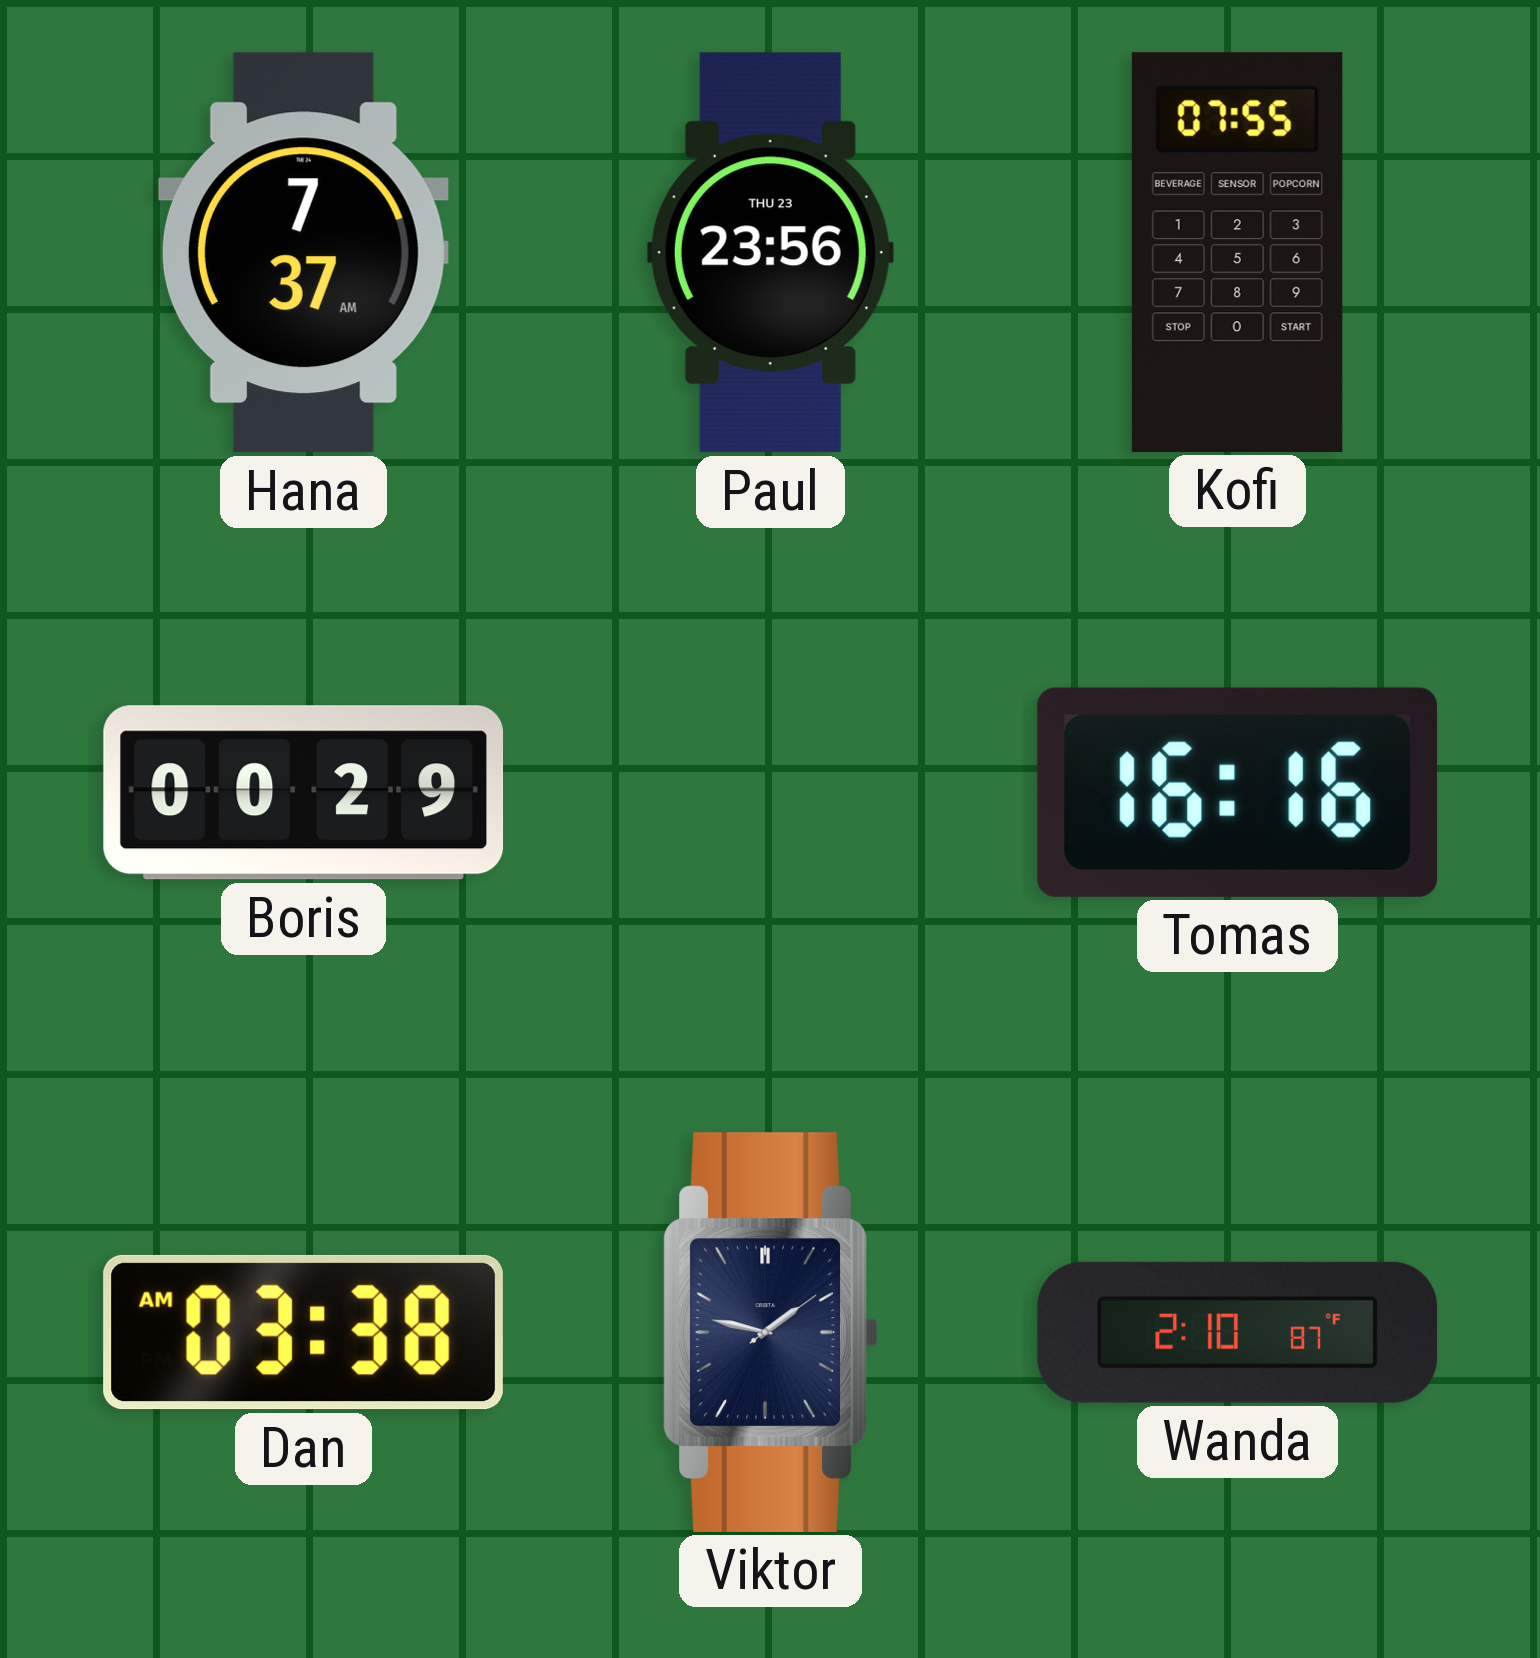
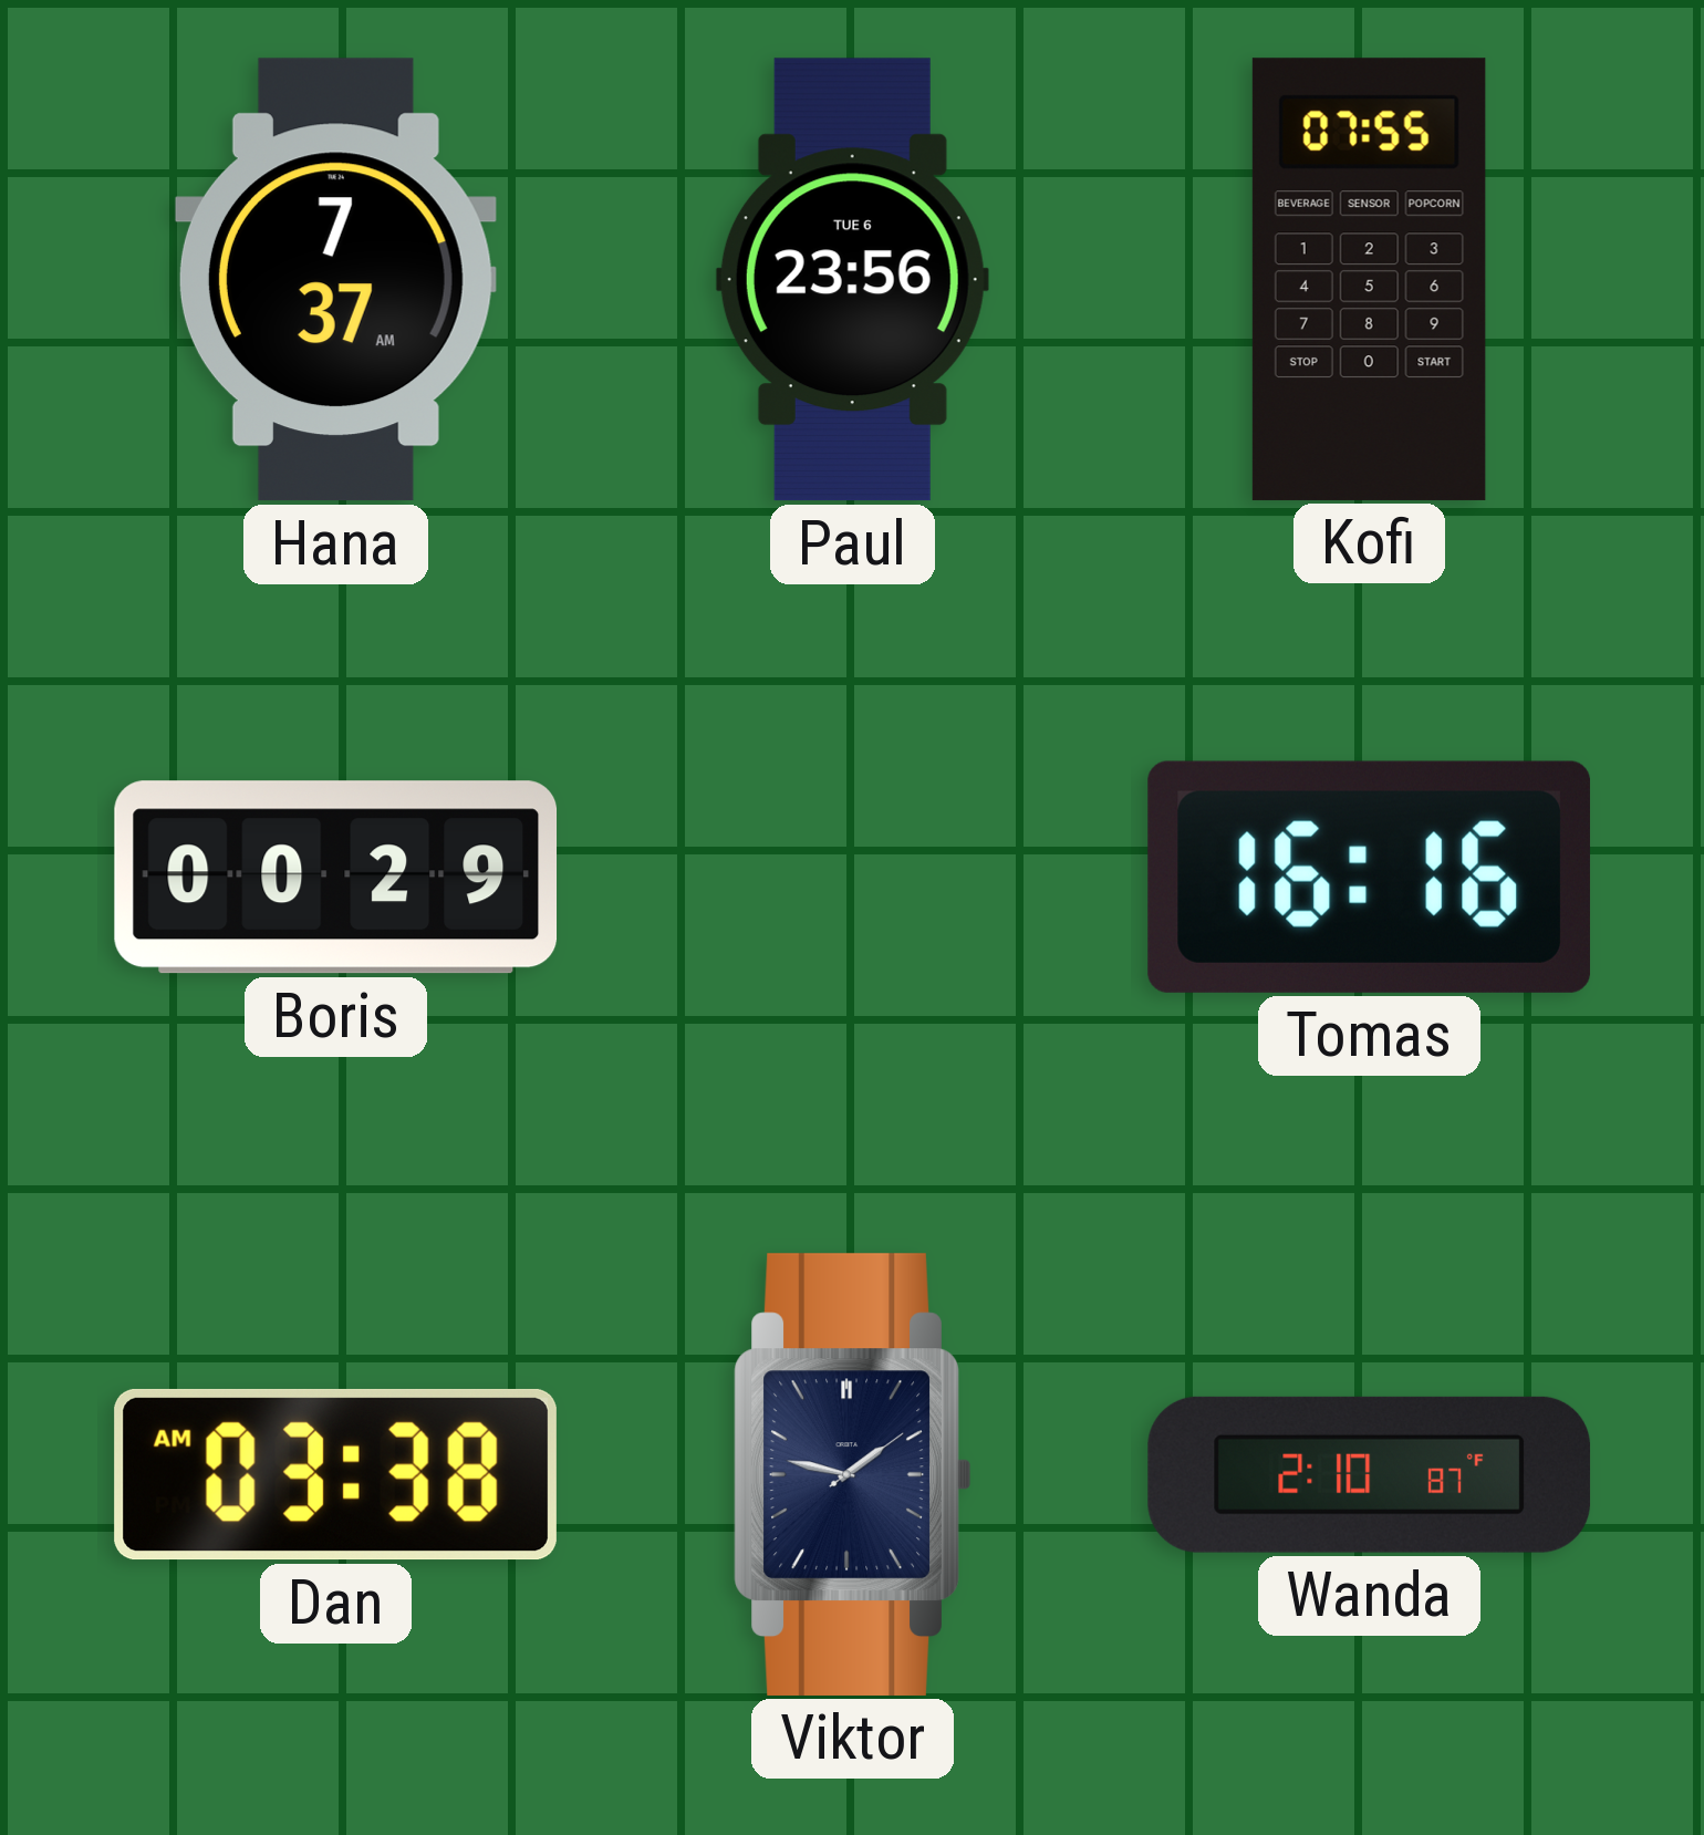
Paul date: THU 23 -> TUE 6 (852, 280)
